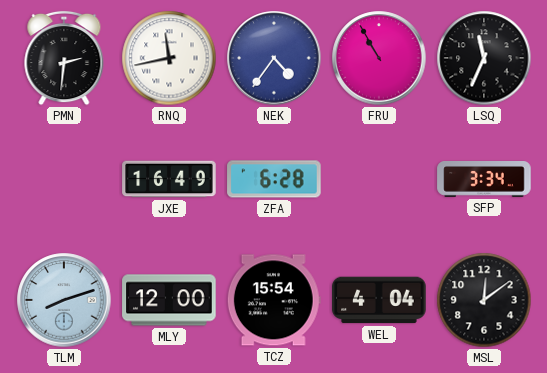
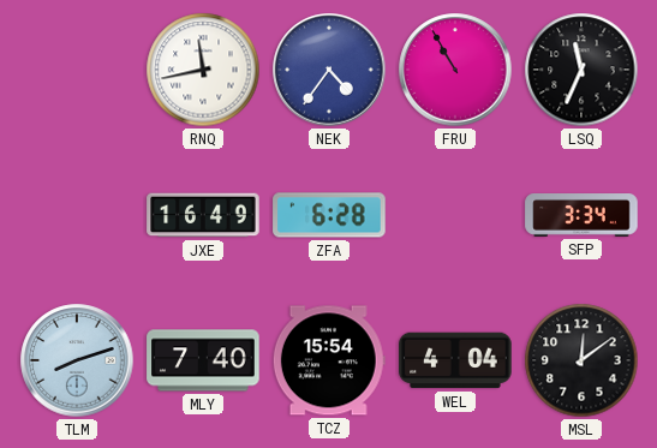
PMN: 2:31 -> none (64, 58)
MLY: 12:00 -> 7:40 (203, 360)
